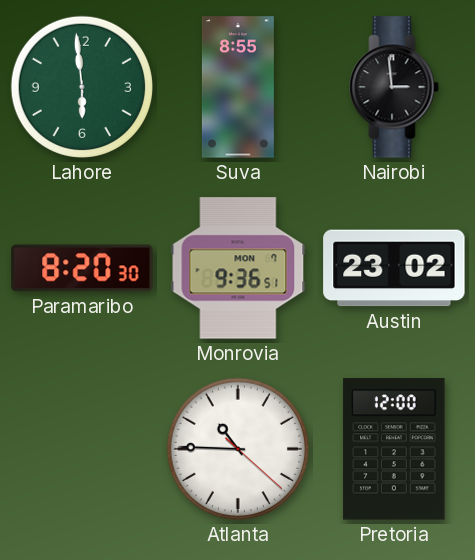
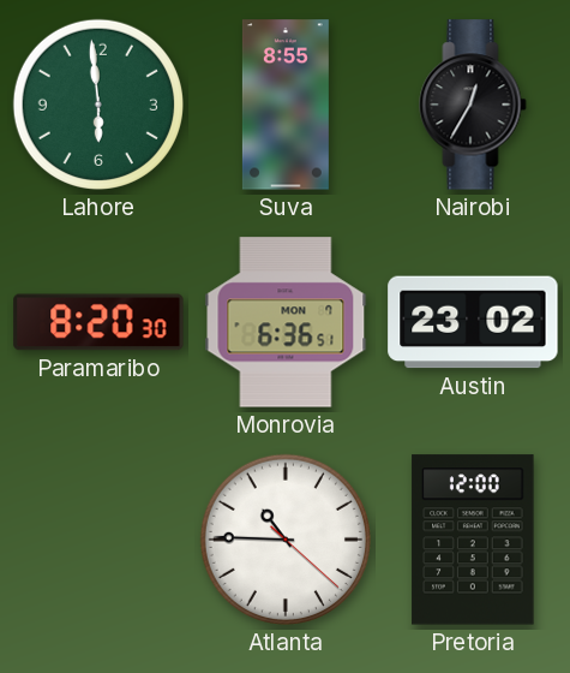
Nairobi: 2:59 -> 12:35 (473, 105)
Monrovia: 9:36 -> 6:36 (286, 322)
